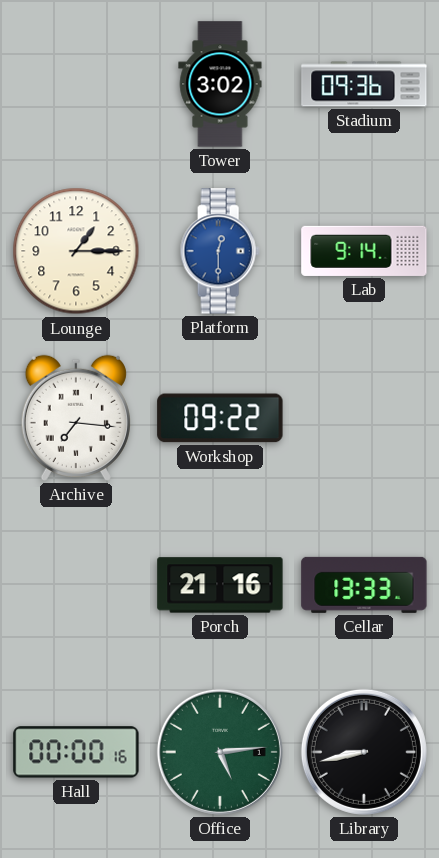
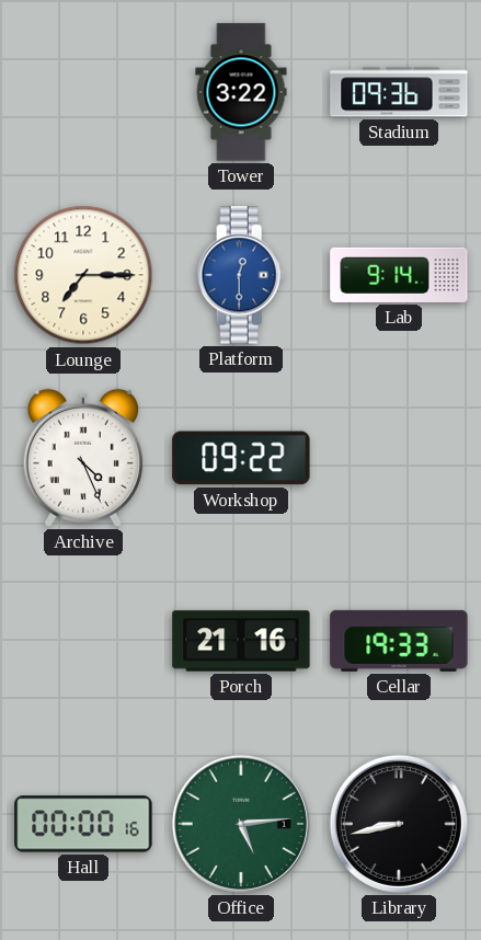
Tower: 3:02 -> 3:22 (241, 92)
Lounge: 1:15 -> 7:15 (83, 275)
Archive: 7:16 -> 4:26 (83, 458)
Cellar: 13:33 -> 19:33 (399, 641)
